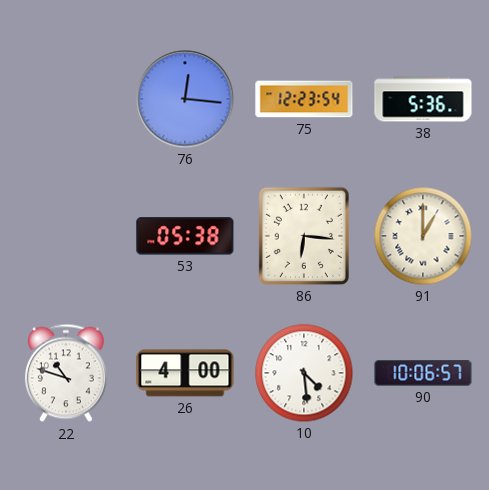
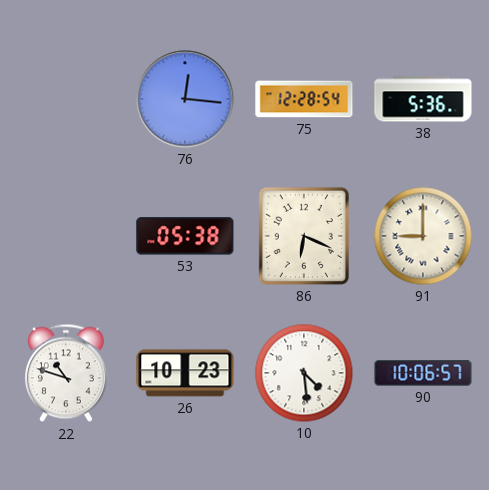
75: 12:23 -> 12:28 (304, 99)
86: 6:16 -> 6:19 (304, 236)
91: 1:00 -> 9:00 (423, 236)
26: 4:00 -> 10:23 (185, 373)
